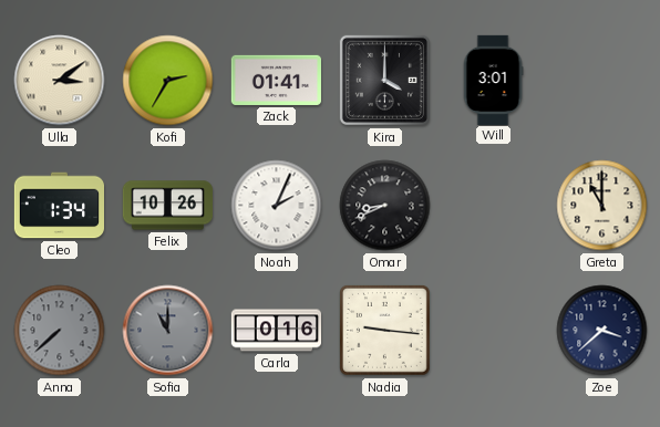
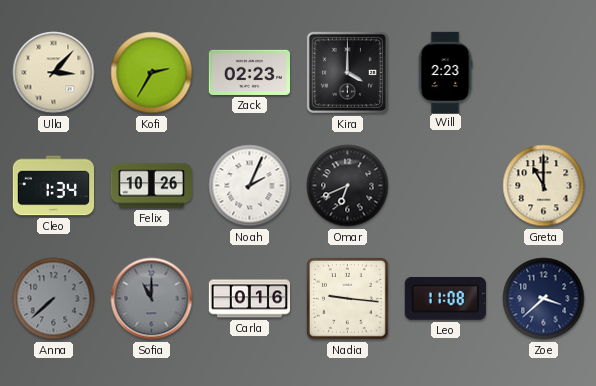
Ulla: 3:09 -> 3:07 (54, 73)
Zack: 01:41 -> 02:23 (249, 72)
Will: 3:01 -> 2:23 (445, 72)
Omar: 8:41 -> 6:41 (348, 186)
Leo: none -> 11:08 (445, 298)
